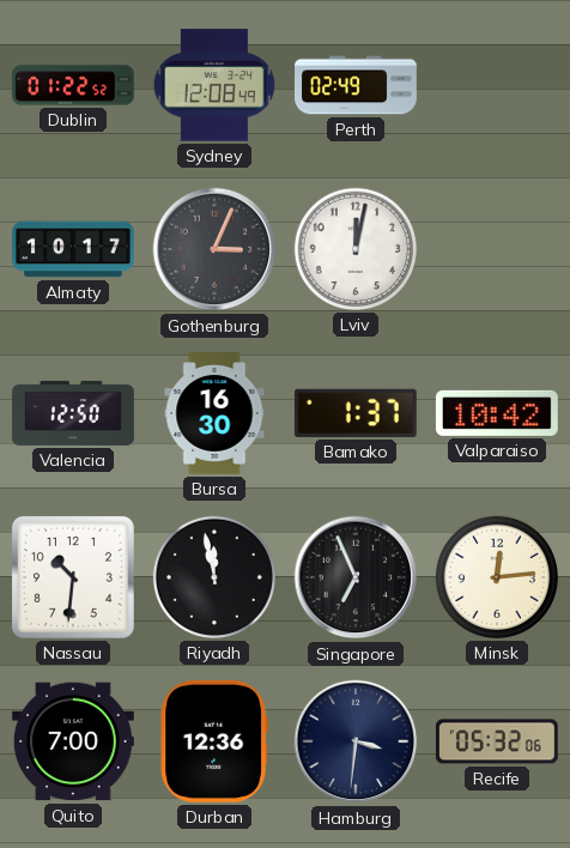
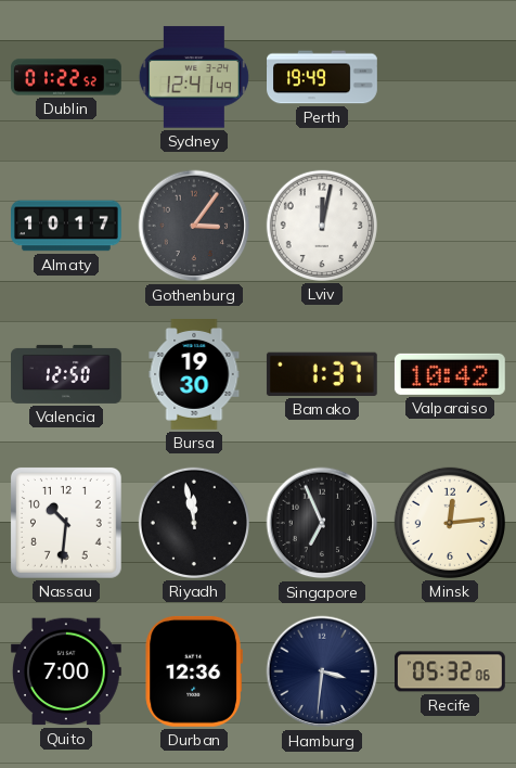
Sydney: 12:08 -> 12:41 (194, 77)
Perth: 02:49 -> 19:49 (323, 77)
Gothenburg: 3:04 -> 3:06 (194, 226)
Bursa: 16:30 -> 19:30 (194, 375)
